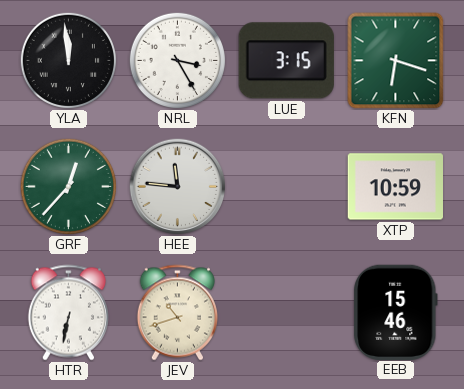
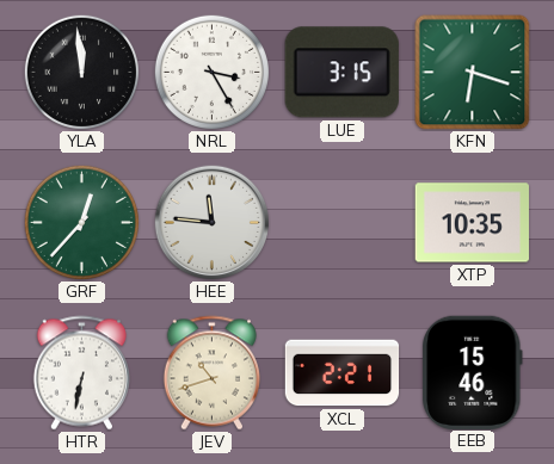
XTP: 10:59 -> 10:35 (473, 223)
XCL: none -> 2:21 (343, 373)
